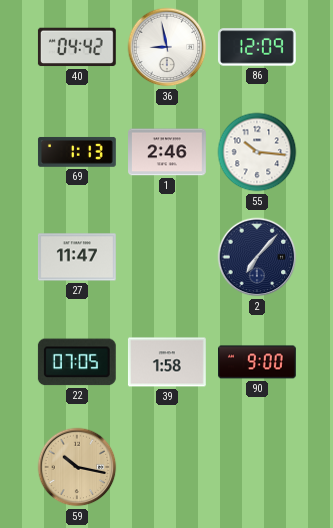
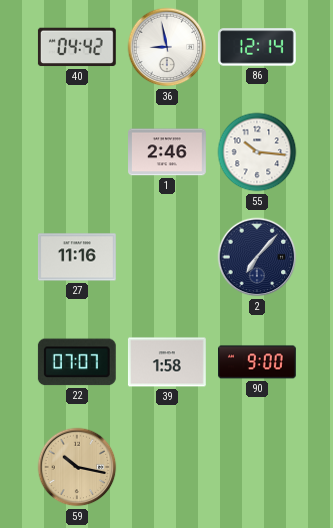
86: 12:09 -> 12:14 (257, 47)
69: 1:13 -> none (77, 152)
27: 11:47 -> 11:16 (77, 257)
22: 07:05 -> 07:07 (77, 362)
